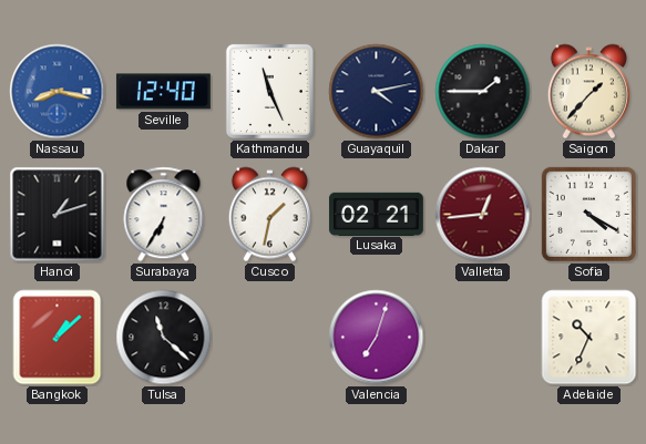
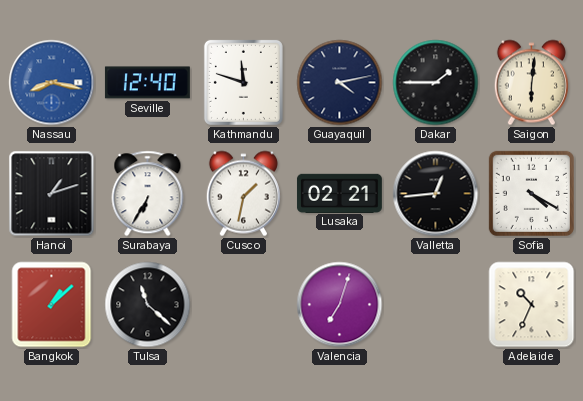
Kathmandu: 11:26 -> 11:48 (243, 82)
Saigon: 1:37 -> 6:01 (531, 83)
Valletta dial: burgundy -> black (436, 194)
